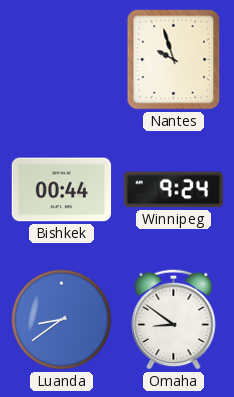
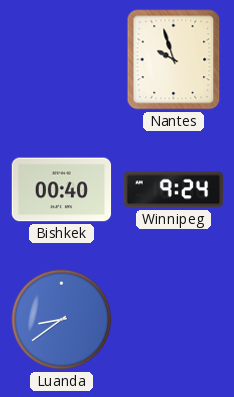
Bishkek: 00:44 -> 00:40 (62, 190)
Omaha: 8:51 -> none (174, 319)
